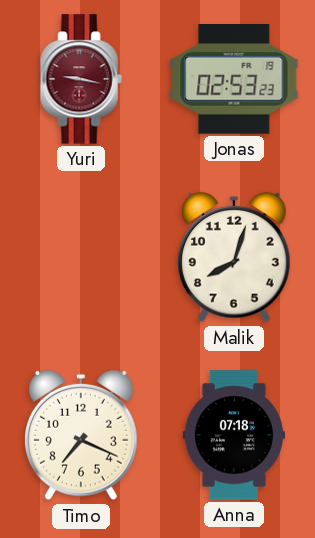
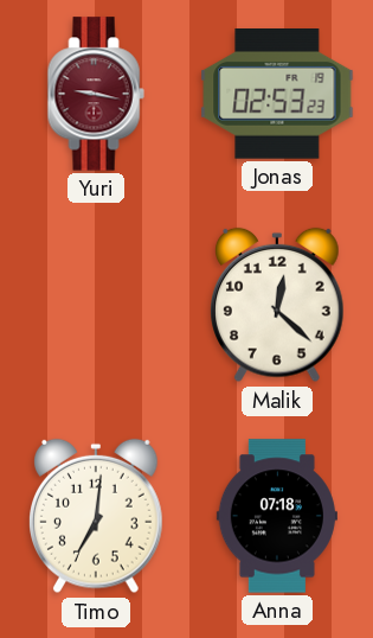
Malik: 8:03 -> 12:22 (278, 305)
Timo: 7:19 -> 7:01 (97, 516)
